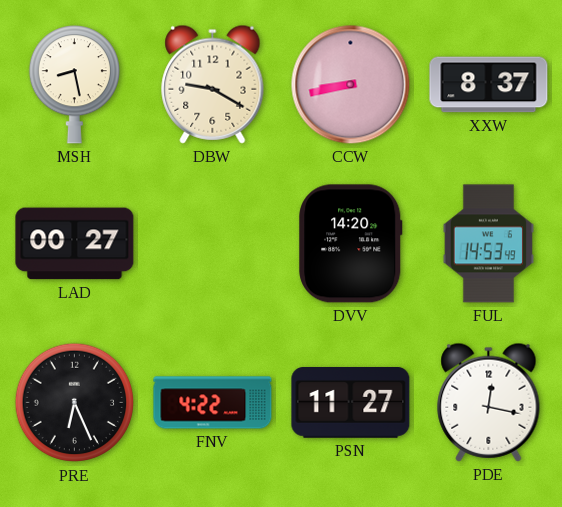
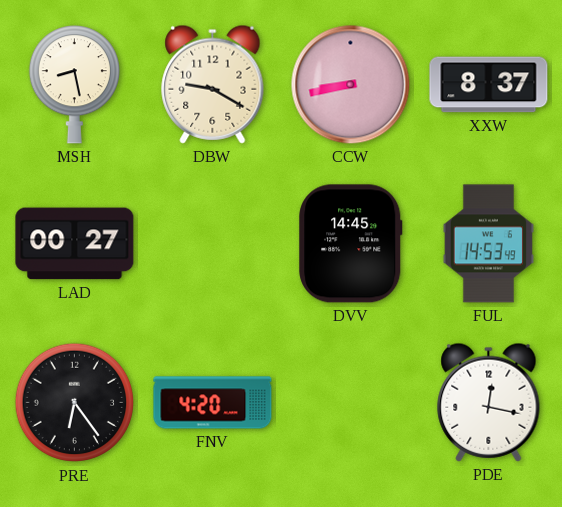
DVV: 14:20 -> 14:45 (351, 244)
PRE: 6:26 -> 6:24 (75, 403)
FNV: 4:22 -> 4:20 (213, 403)
PSN: 11:27 -> none (351, 403)
